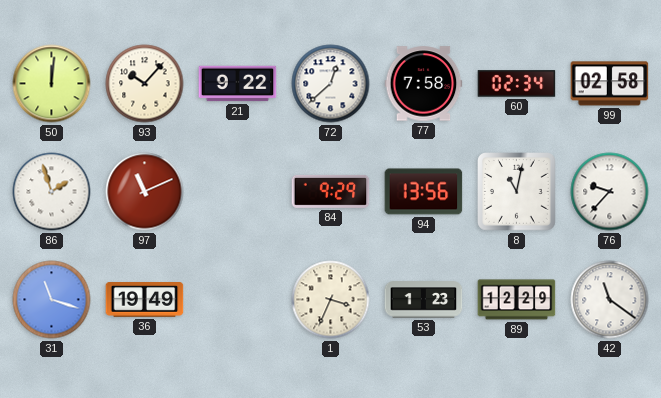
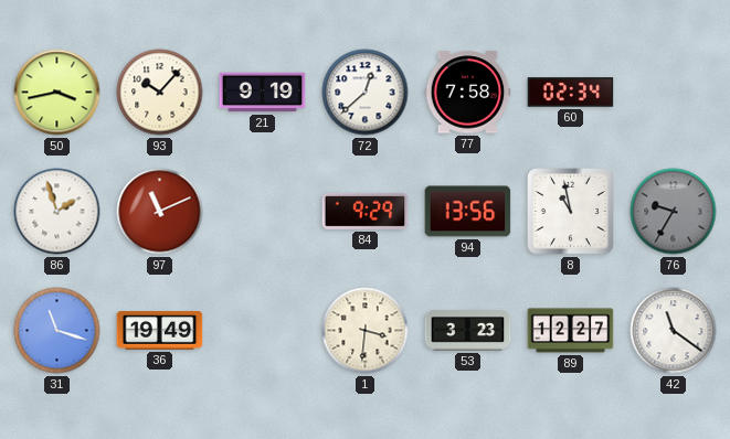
50: 12:01 -> 3:43 (57, 93)
21: 9:22 -> 9:19 (263, 93)
99: 02:58 -> none (610, 84)
8: 11:02 -> 10:58 (571, 212)
76: 9:37 -> 9:35 (674, 212)
76 dial: white -> grey (674, 212)
1: 3:34 -> 3:31 (366, 331)
53: 1:23 -> 3:23 (468, 331)
89: 12:29 -> 12:27 (571, 331)
